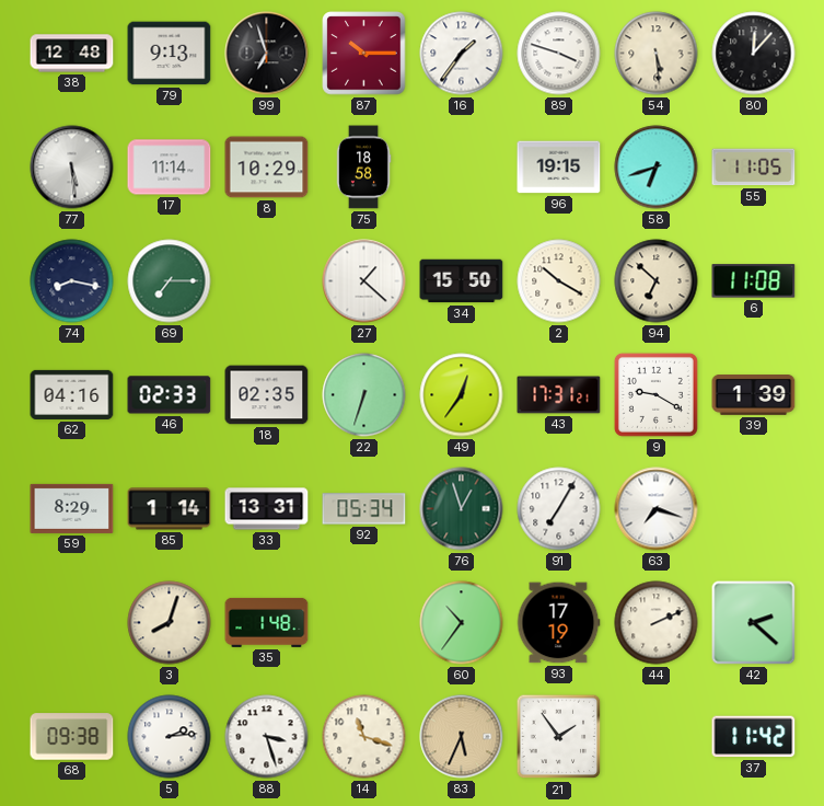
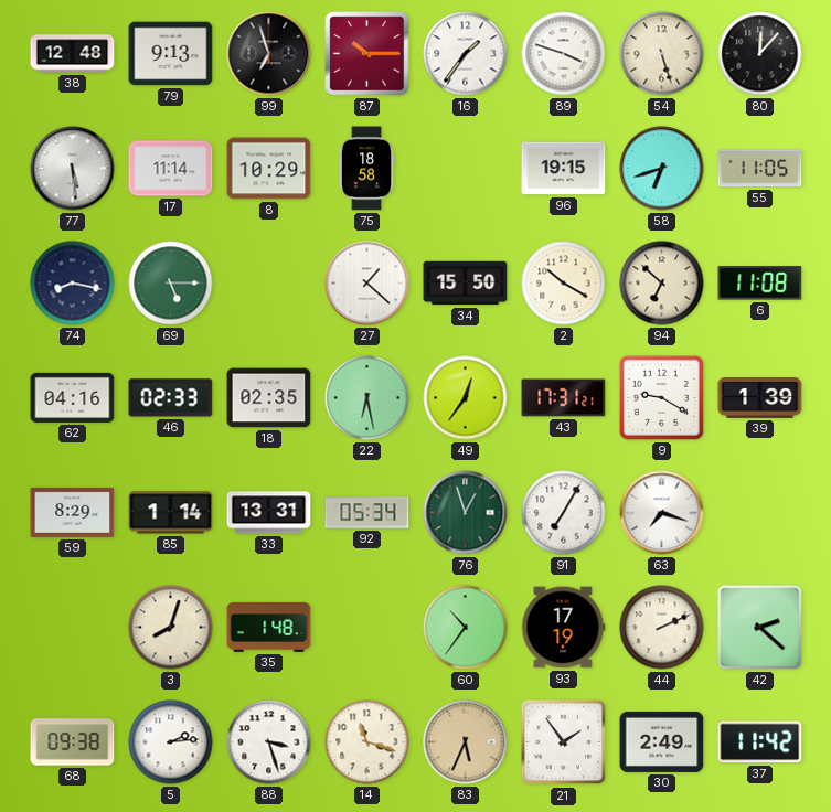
54: 5:29 -> 5:27 (662, 54)
69: 7:15 -> 5:15 (171, 284)
22: 6:33 -> 6:28 (367, 398)
30: none -> 2:49 (662, 741)
